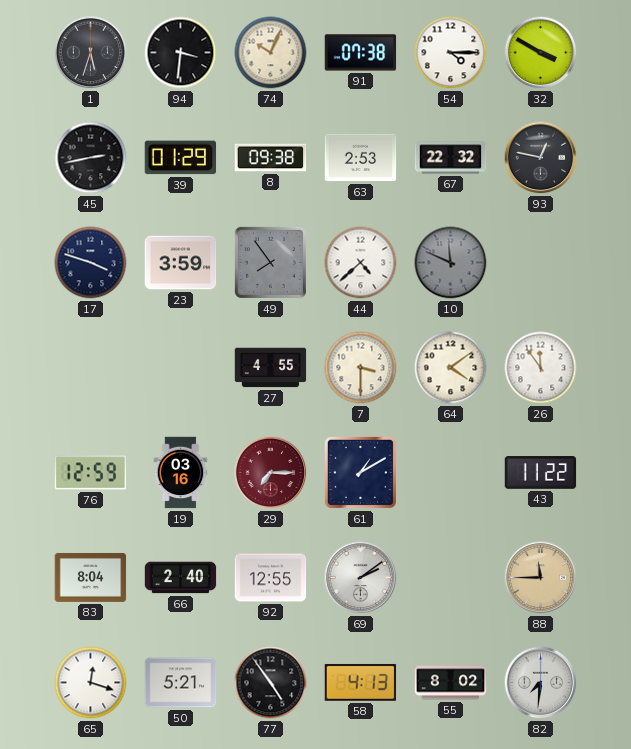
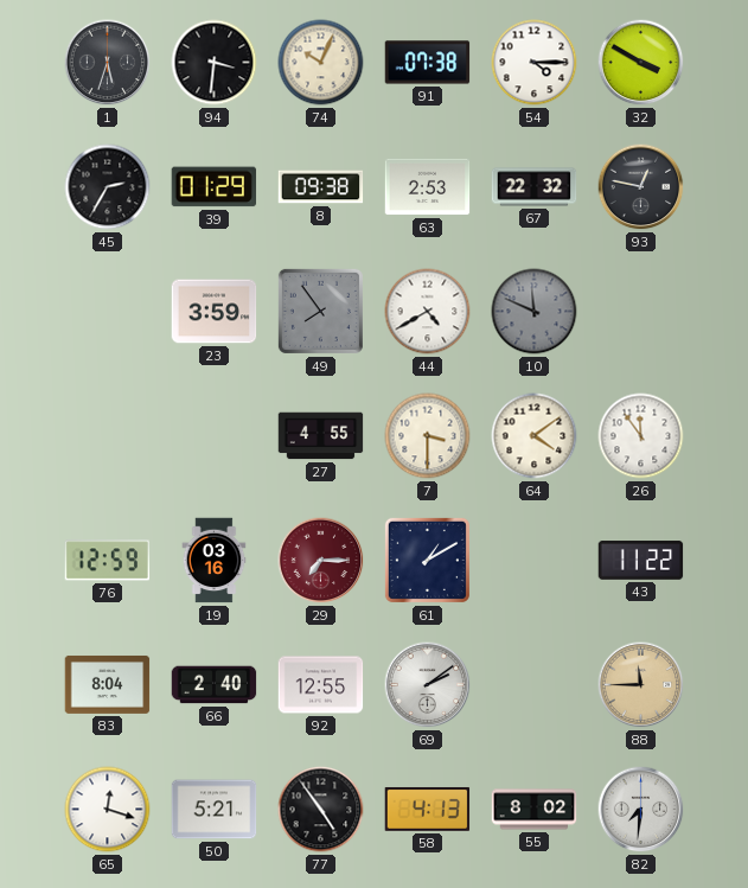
45: 2:43 -> 2:35 (108, 187)
17: 3:48 -> none (91, 263)
44: 4:38 -> 4:40 (428, 312)
